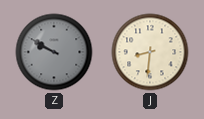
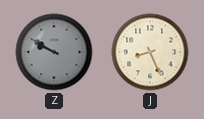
J: 8:31 -> 8:26 (150, 52)
